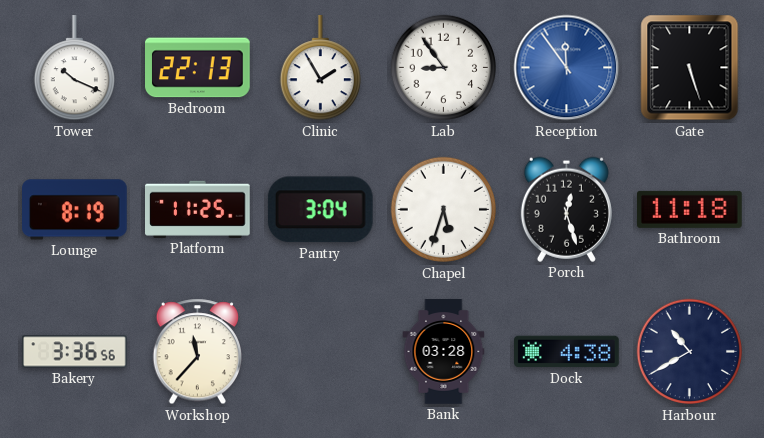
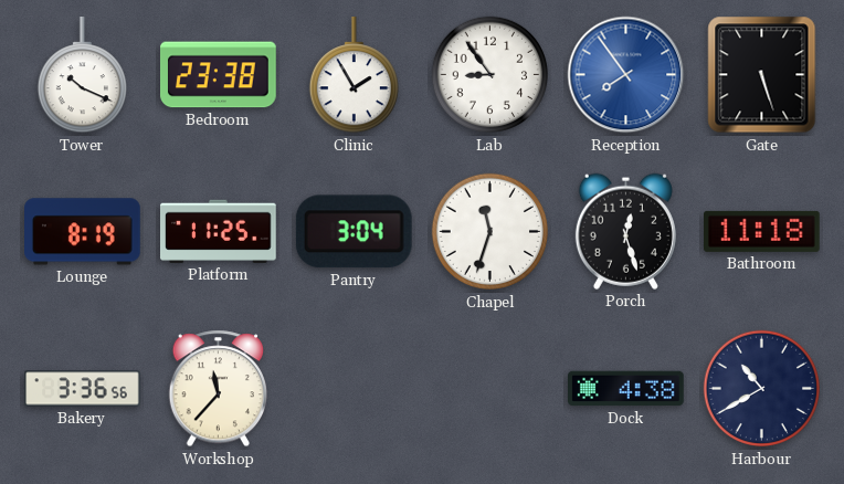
Bedroom: 22:13 -> 23:38 (219, 75)
Reception: 11:54 -> 7:54 (626, 75)
Chapel: 5:33 -> 11:33 (490, 232)
Bank: 03:28 -> none (444, 352)
